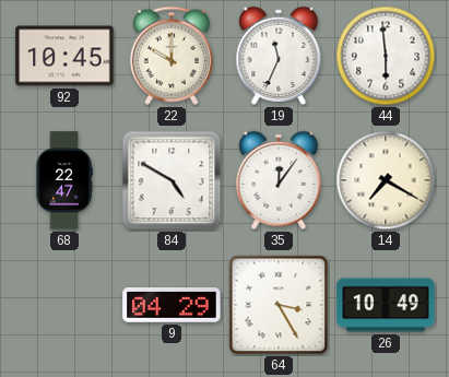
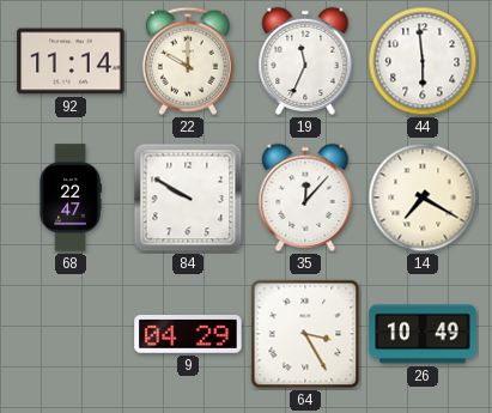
92: 10:45 -> 11:14 (71, 61)
84: 4:50 -> 9:50 (188, 198)
35: 12:06 -> 12:07 (305, 198)
